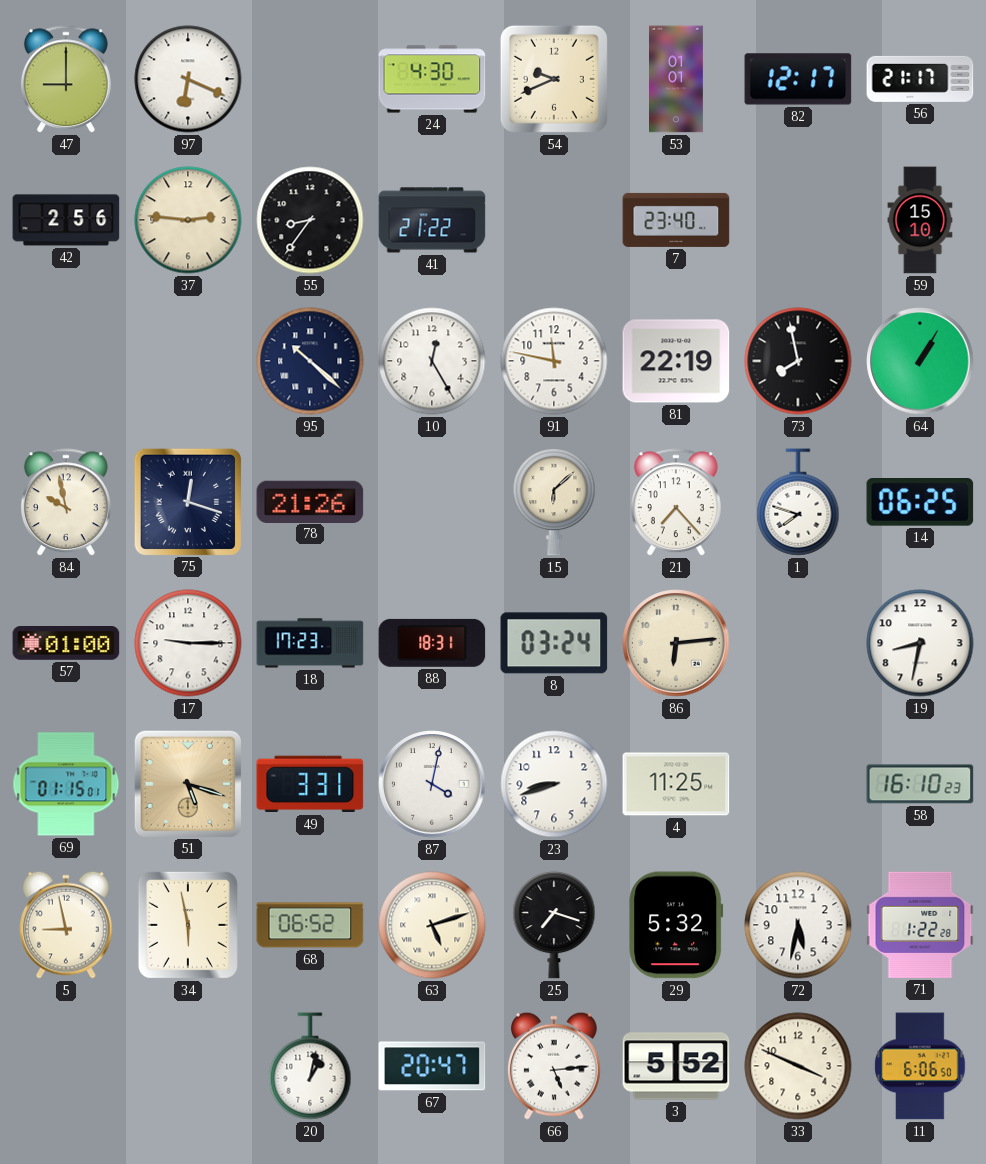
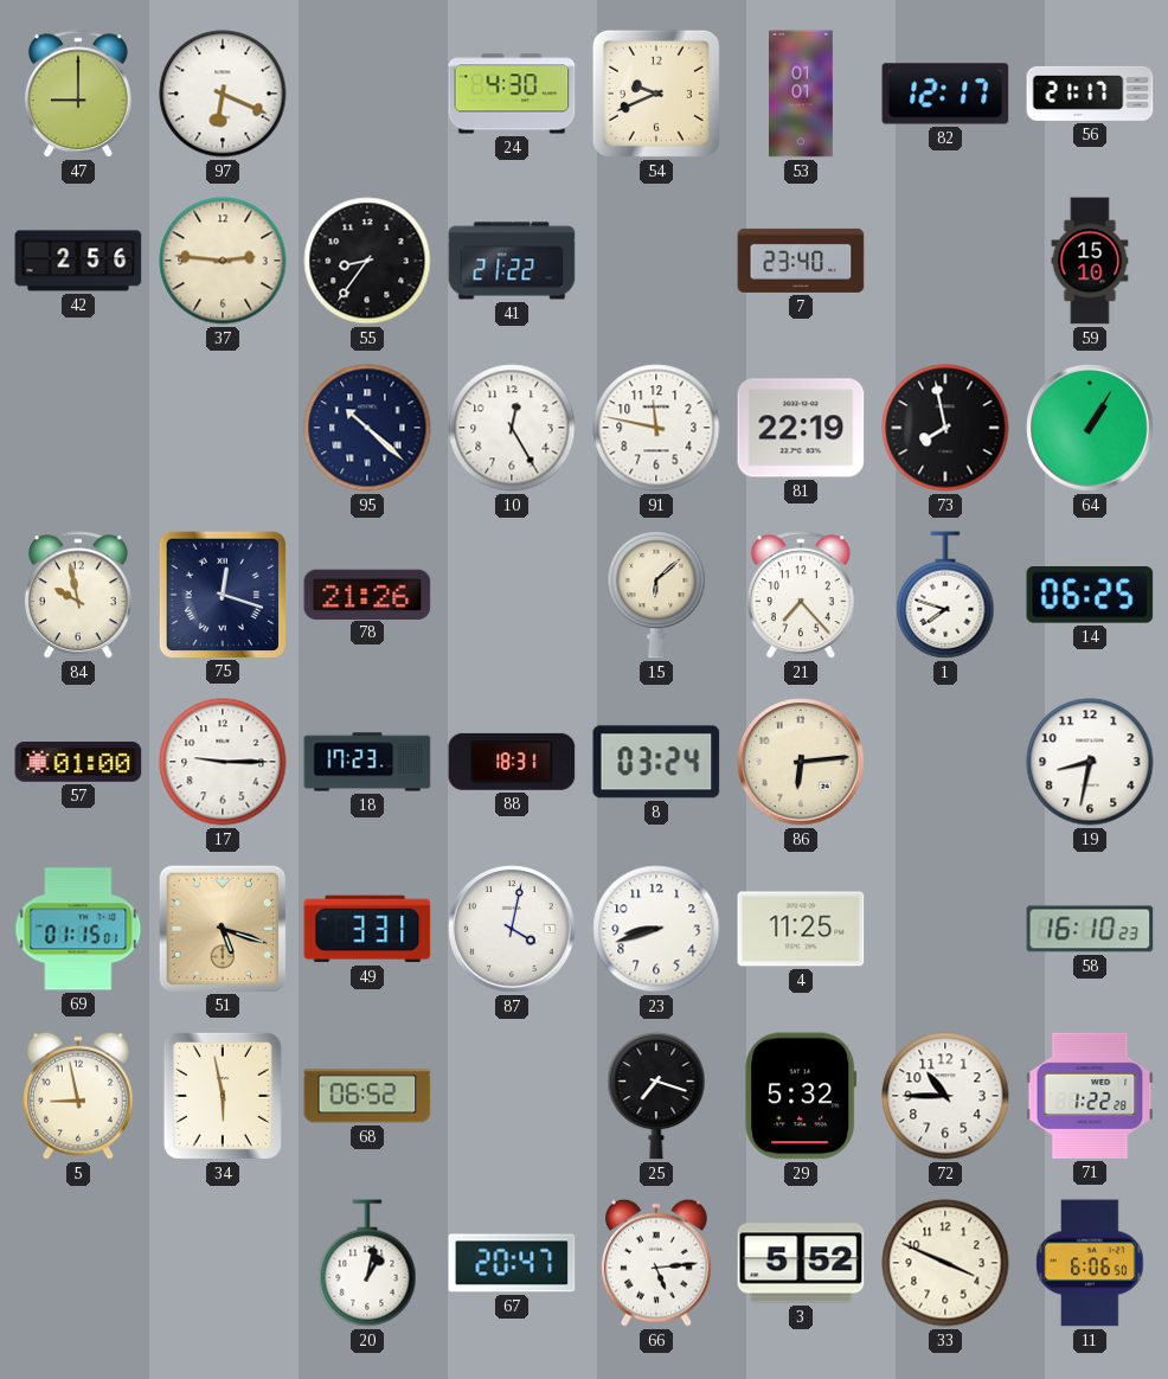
63: 5:12 -> none (432, 925)
72: 5:32 -> 10:45 (945, 1096)
